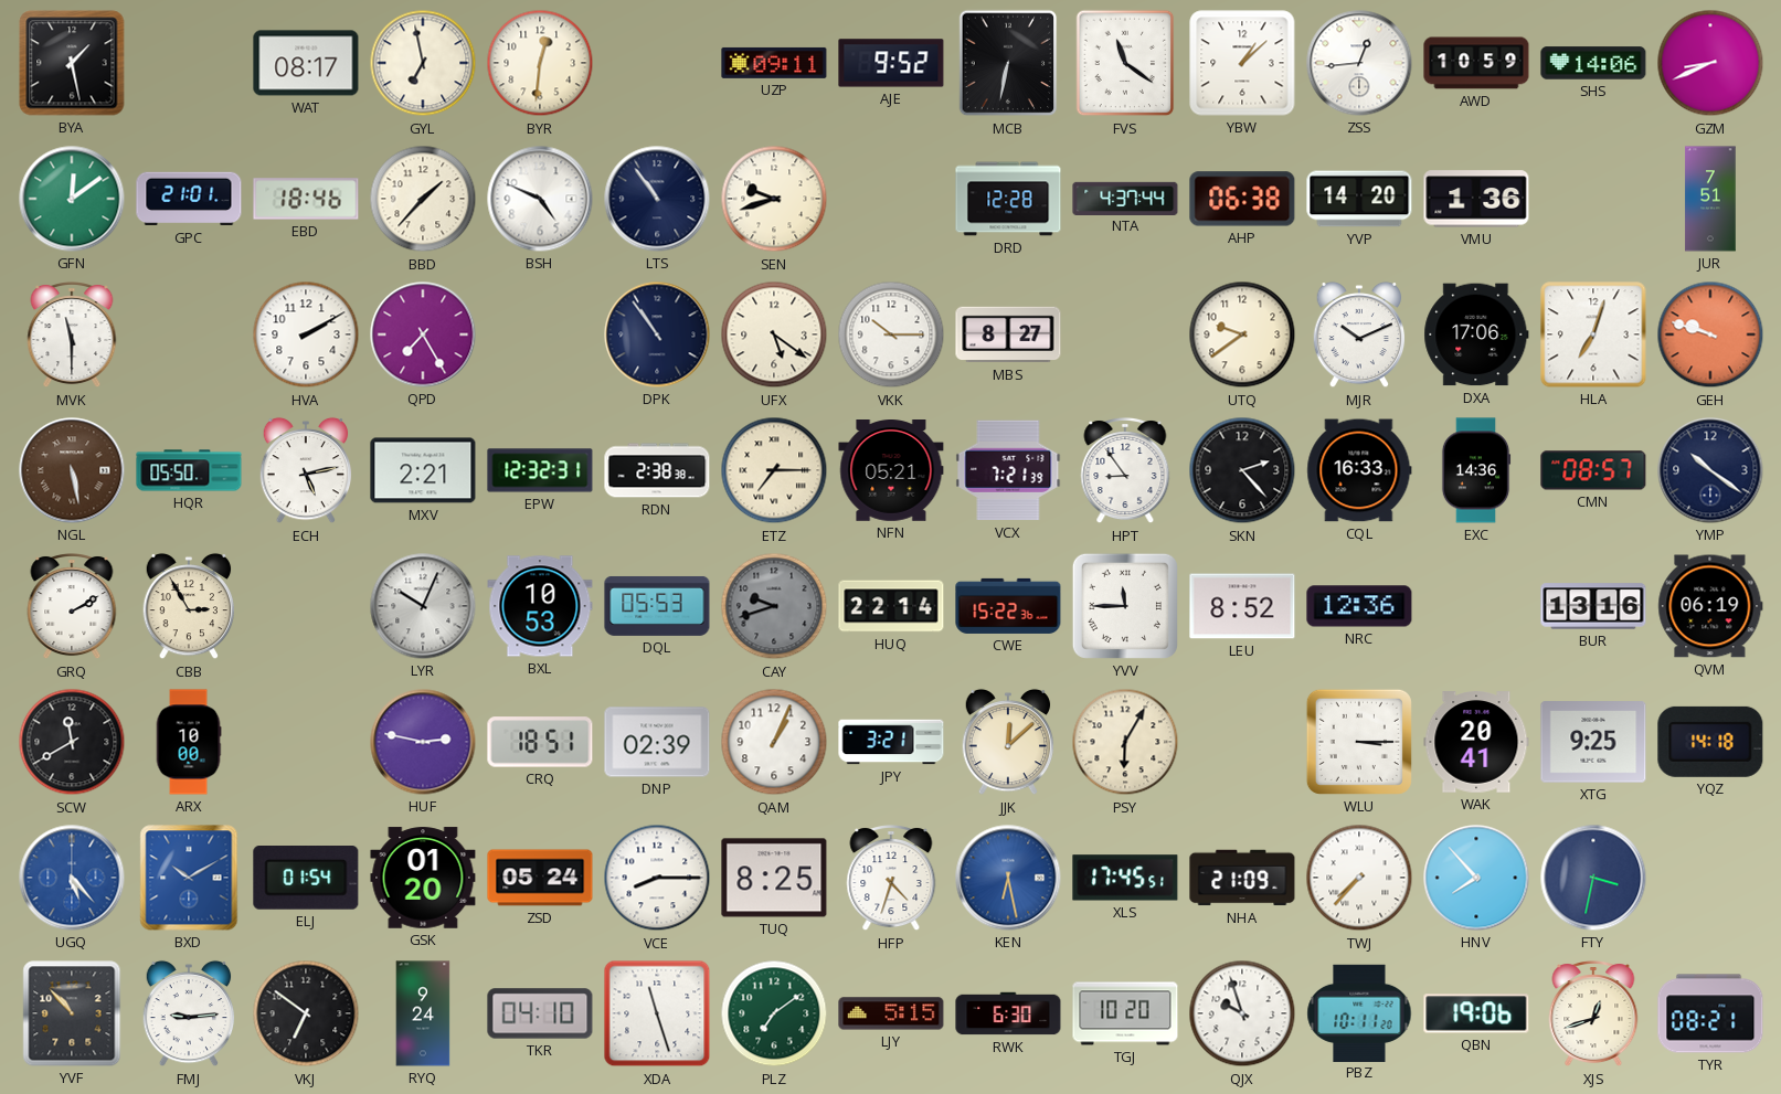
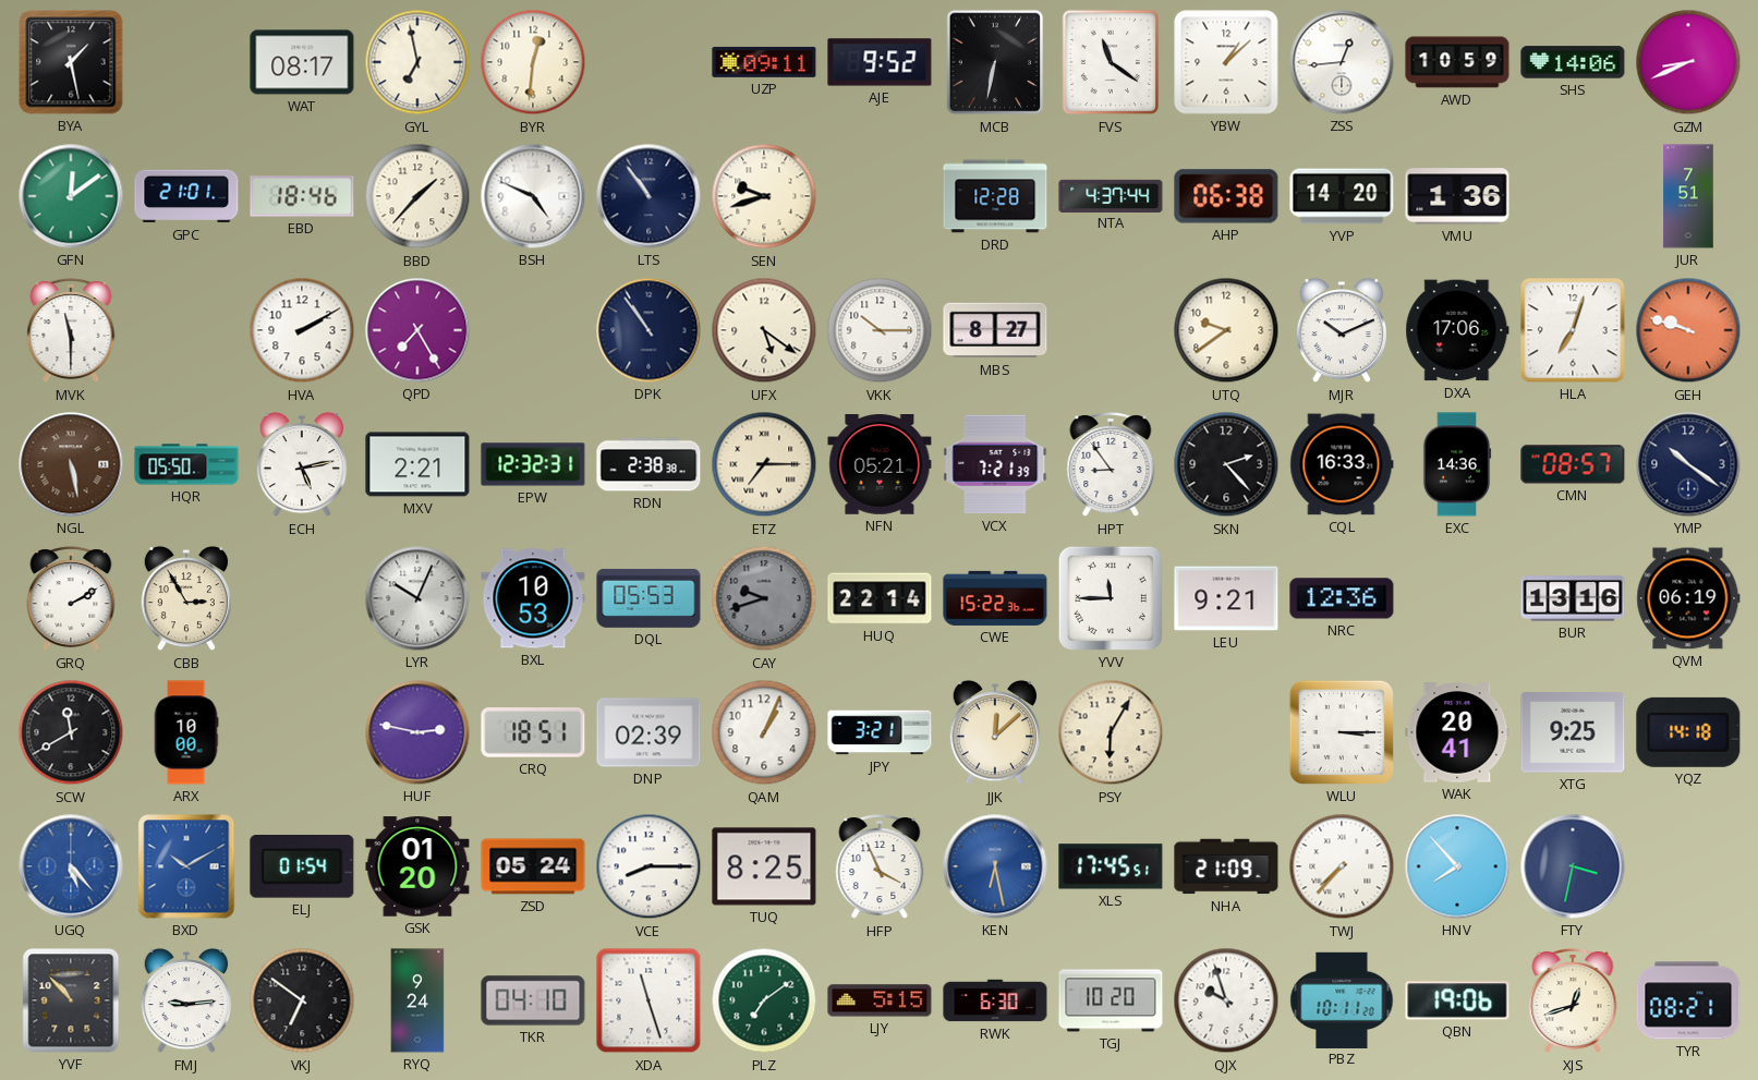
LEU: 8:52 -> 9:21 (1226, 598)
HFP: 4:33 -> 3:56 (880, 867)
